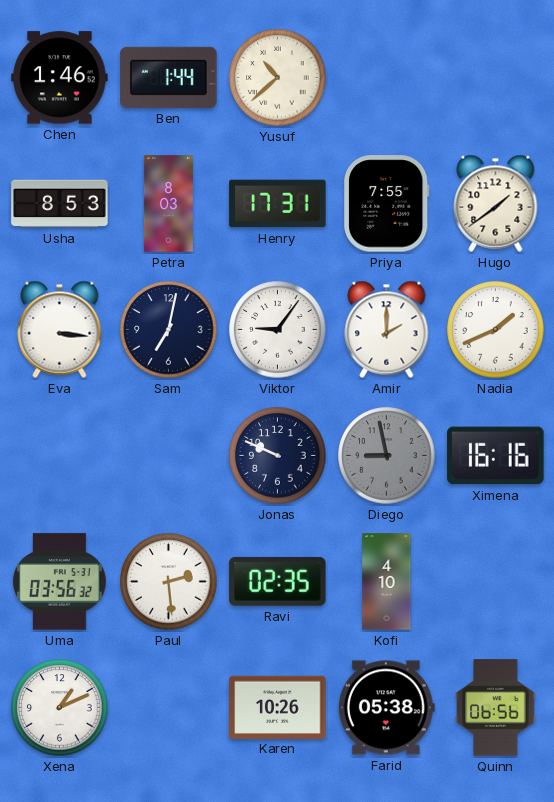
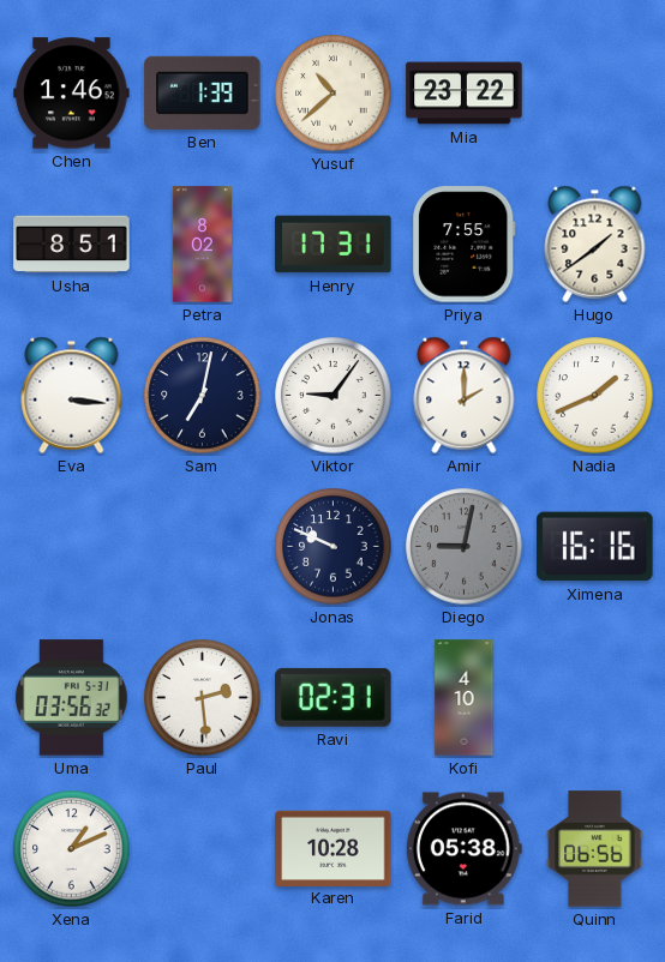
Ben: 1:44 -> 1:39 (203, 92)
Mia: none -> 23:22 (465, 94)
Usha: 8:53 -> 8:51 (72, 245)
Petra: 8:03 -> 8:02 (202, 245)
Diego: 8:58 -> 9:02 (465, 547)
Ravi: 02:35 -> 02:31 (334, 697)
Karen: 10:26 -> 10:28 (334, 848)
